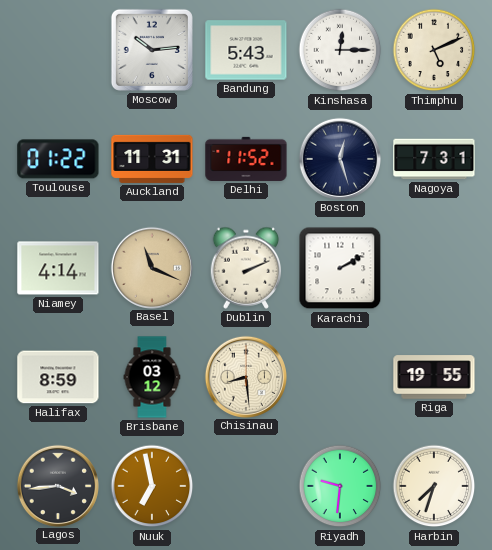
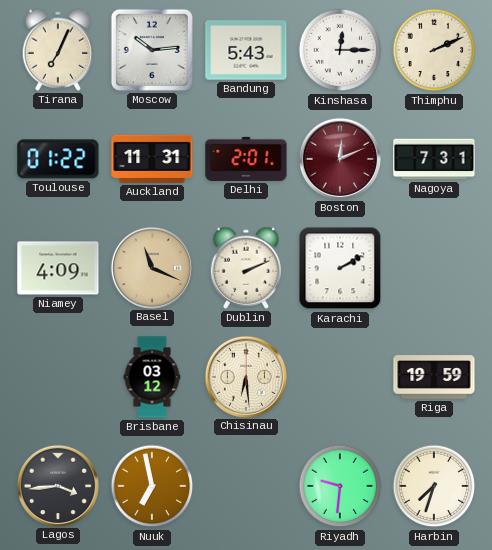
Tirana: none -> 7:04 (58, 50)
Thimphu: 5:11 -> 2:11 (434, 50)
Delhi: 11:52 -> 2:01 (246, 159)
Boston: 12:27 -> 12:11 (339, 158)
Boston dial: navy -> burgundy (339, 158)
Niamey: 4:14 -> 4:09 (58, 268)
Halifax: 8:59 -> none (58, 377)
Chisinau: 8:29 -> 6:29 (245, 376)
Riga: 19:55 -> 19:59 (434, 377)
